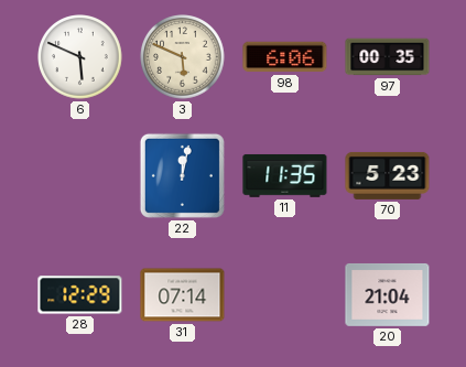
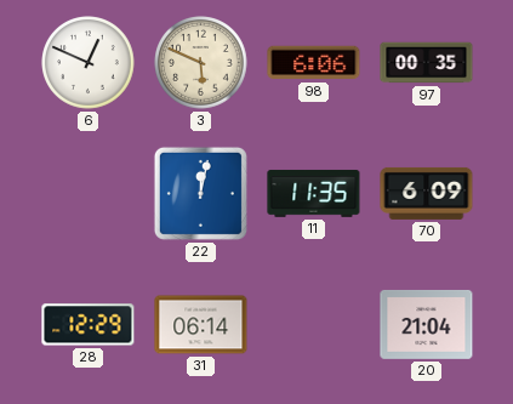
6: 5:49 -> 12:49 (89, 63)
70: 5:23 -> 6:09 (427, 193)
31: 07:14 -> 06:14 (201, 325)
